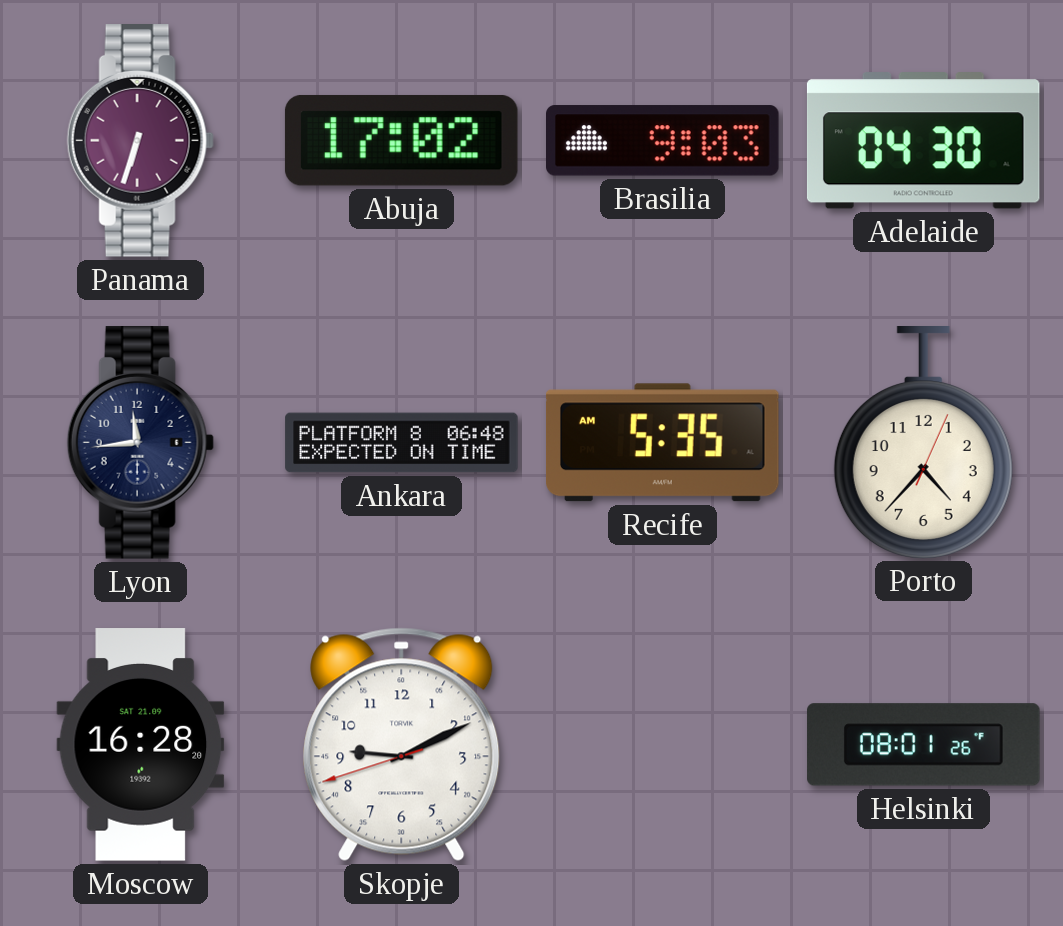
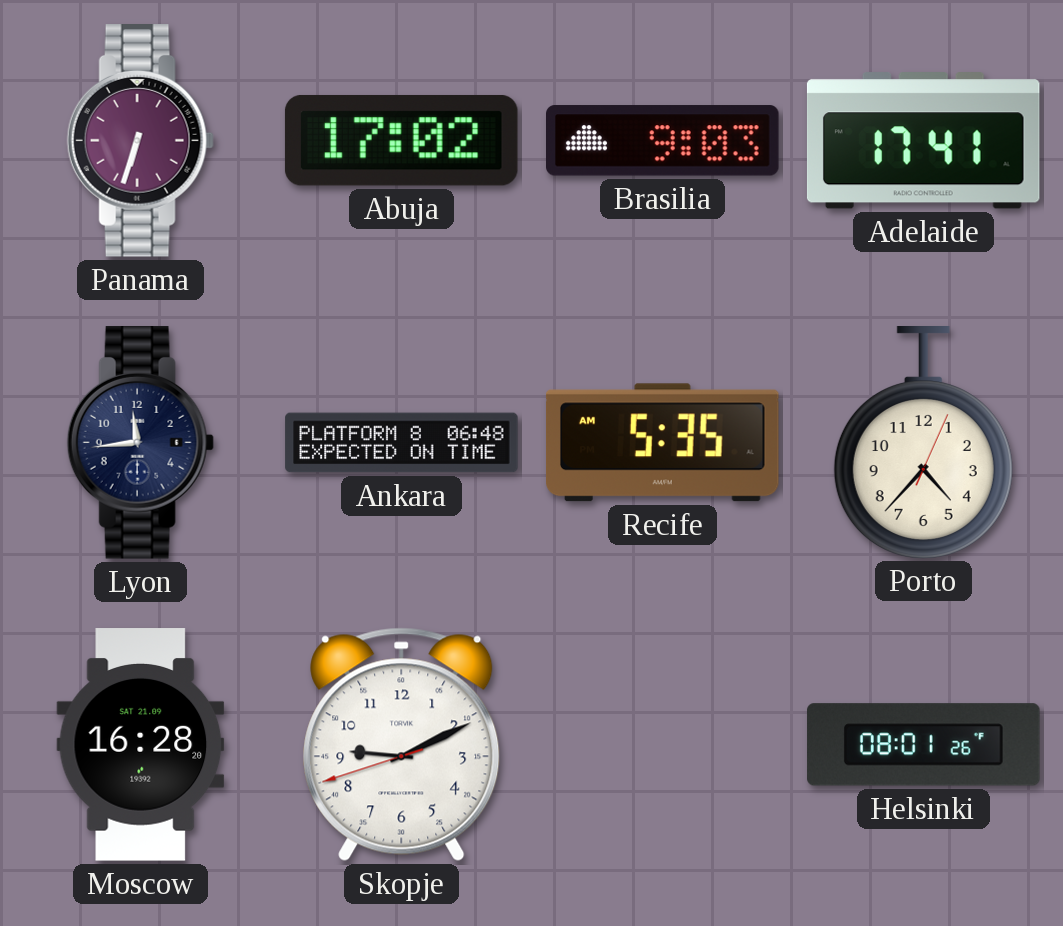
Adelaide: 04:30 -> 17:41 (923, 141)
